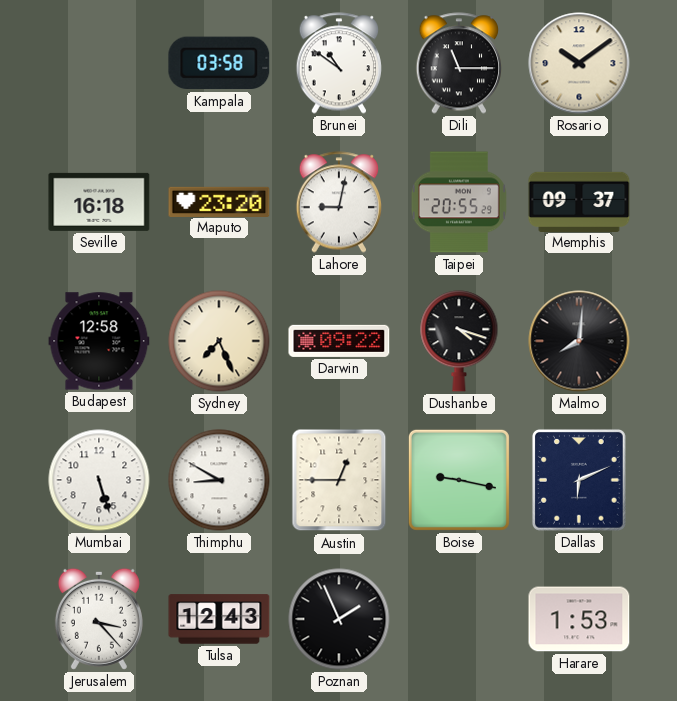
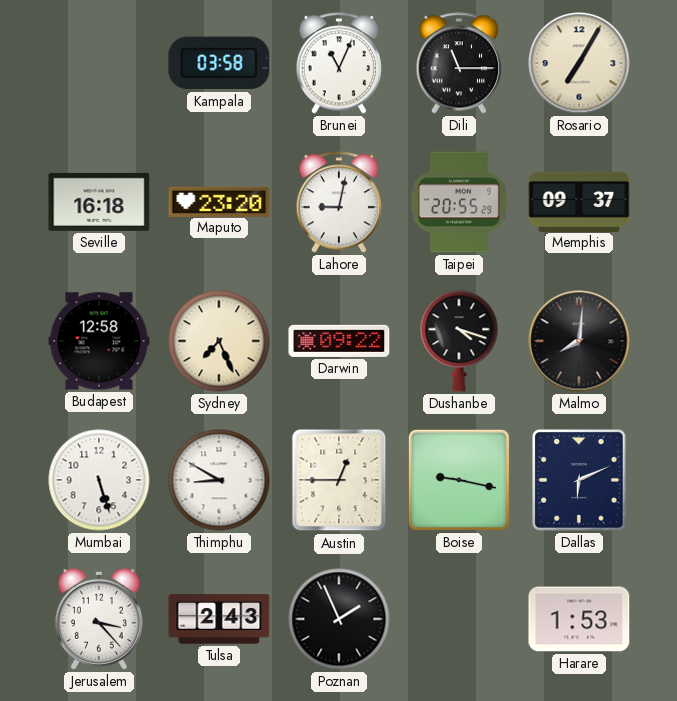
Brunei: 10:51 -> 11:04 (338, 63)
Rosario: 10:09 -> 7:05 (579, 63)
Tulsa: 12:43 -> 2:43 (219, 619)
